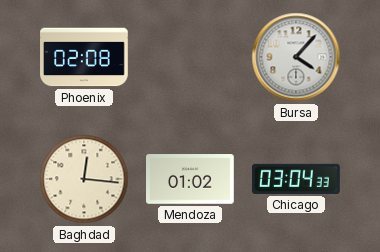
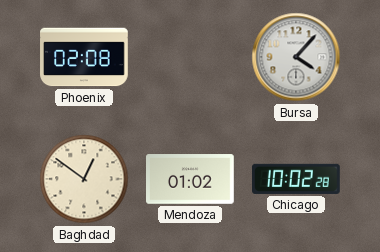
Baghdad: 12:16 -> 12:51 (84, 179)
Chicago: 03:04 -> 10:02 (297, 179)
